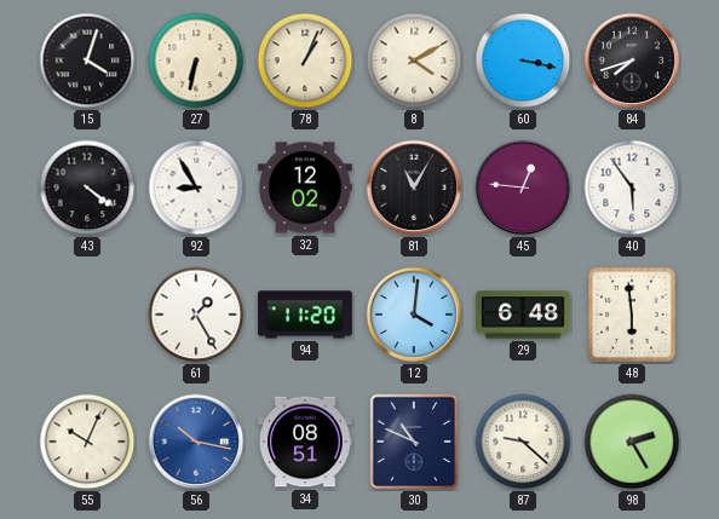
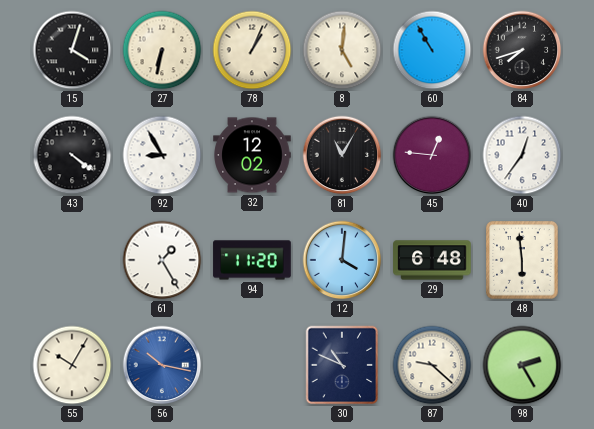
8: 4:10 -> 5:01 (342, 50)
60: 3:17 -> 10:55 (432, 50)
40: 5:54 -> 12:36 (522, 155)
55: 10:04 -> 10:05 (72, 365)
34: 08:51 -> none (305, 442)
